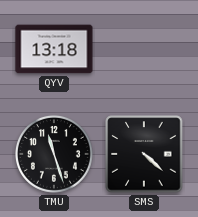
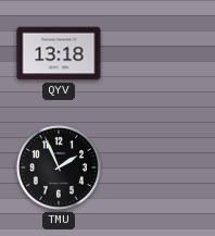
TMU: 11:27 -> 1:56 (59, 167)
SMS: 4:22 -> none (144, 154)
